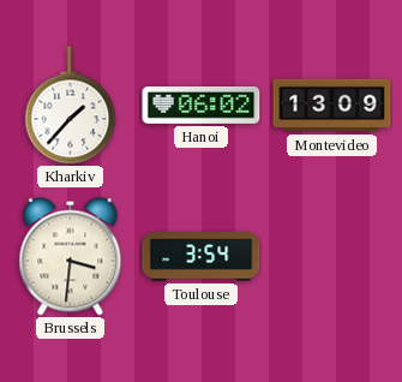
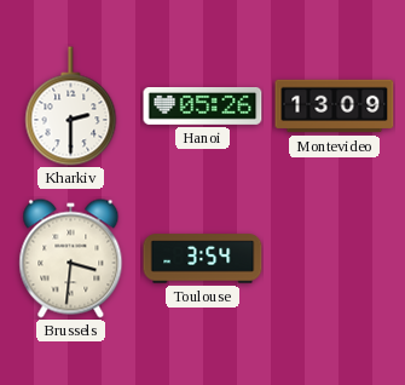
Kharkiv: 1:37 -> 2:30 (71, 107)
Hanoi: 06:02 -> 05:26 (203, 107)
